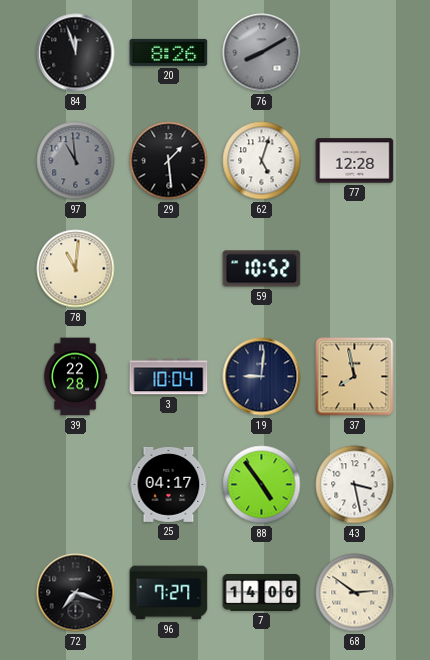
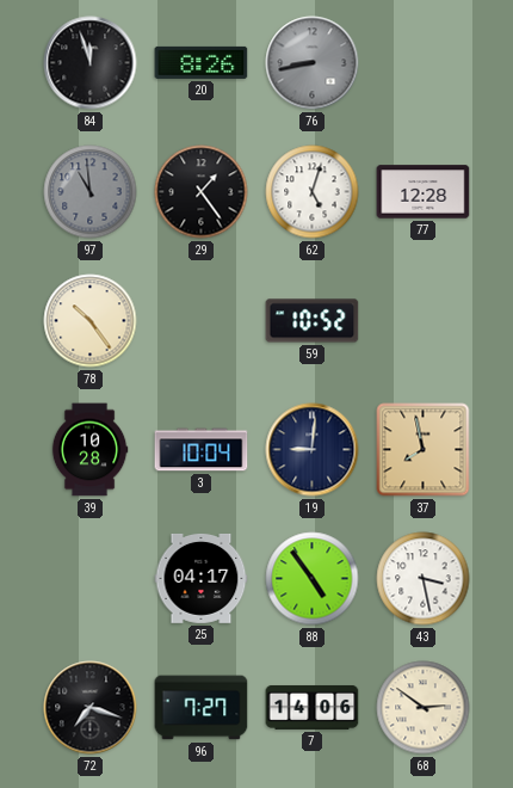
76: 8:10 -> 8:43 (313, 63)
29: 1:29 -> 1:24 (202, 192)
78: 11:01 -> 10:24 (91, 321)
39: 22:28 -> 10:28 (89, 450)
